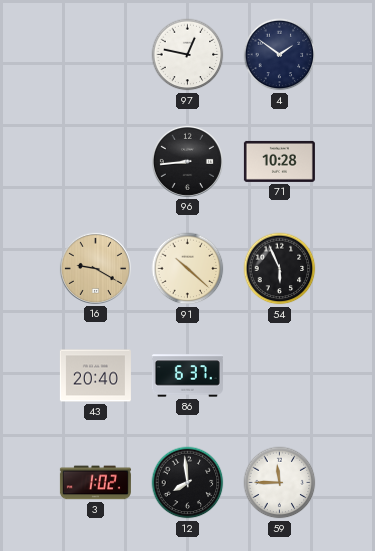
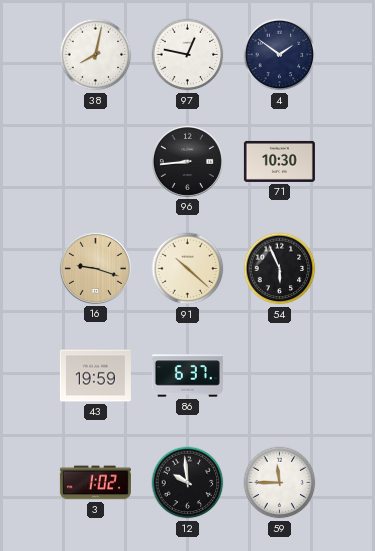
38: none -> 8:02 (96, 55)
71: 10:28 -> 10:30 (279, 161)
16: 9:20 -> 9:18 (95, 268)
43: 20:40 -> 19:59 (95, 376)
12: 7:59 -> 9:59 (188, 483)
